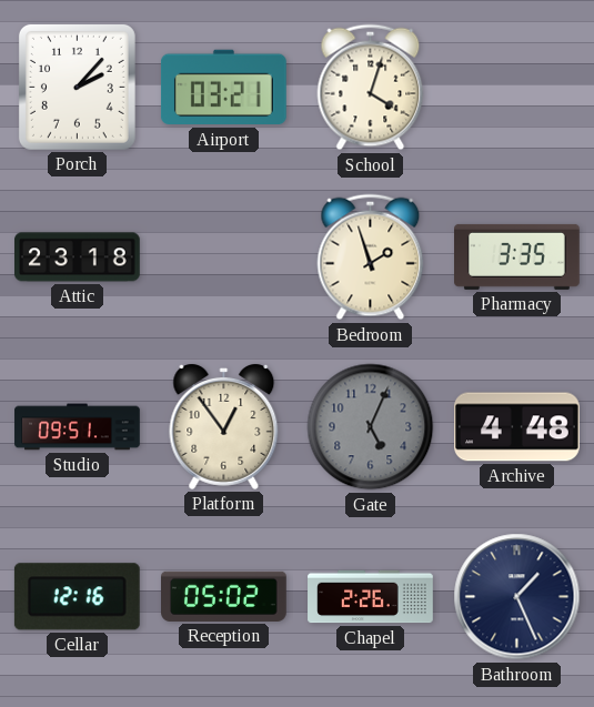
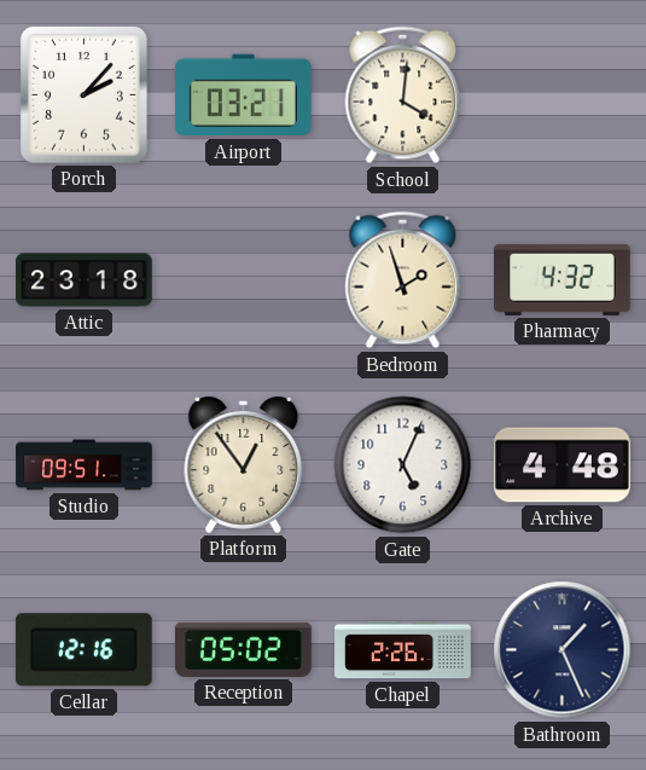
School: 4:03 -> 4:01 (403, 95)
Pharmacy: 3:35 -> 4:32 (563, 279)
Gate dial: grey -> white (403, 465)
